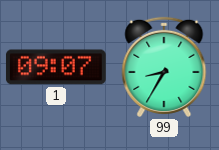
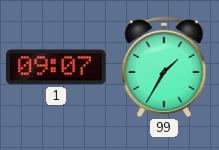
99: 8:35 -> 1:35 (164, 67)
